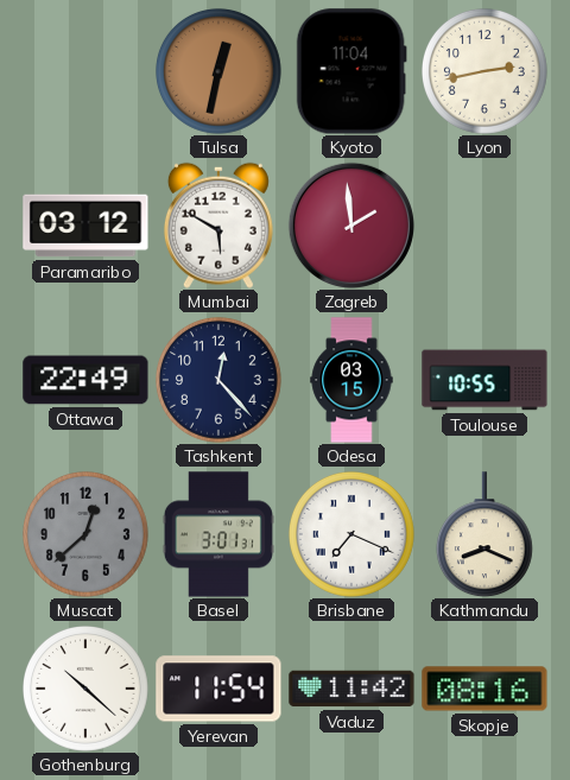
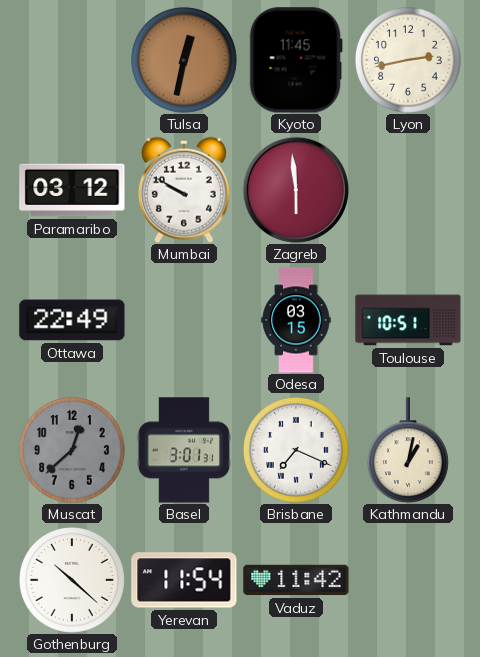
Kyoto: 11:04 -> 11:45 (296, 60)
Mumbai: 5:50 -> 9:50 (184, 190)
Zagreb: 1:59 -> 5:59 (296, 190)
Tashkent: 12:23 -> none (220, 381)
Toulouse: 10:55 -> 10:51 (408, 320)
Kathmandu: 8:19 -> 1:02 (408, 450)
Skopje: 08:16 -> none (484, 689)
